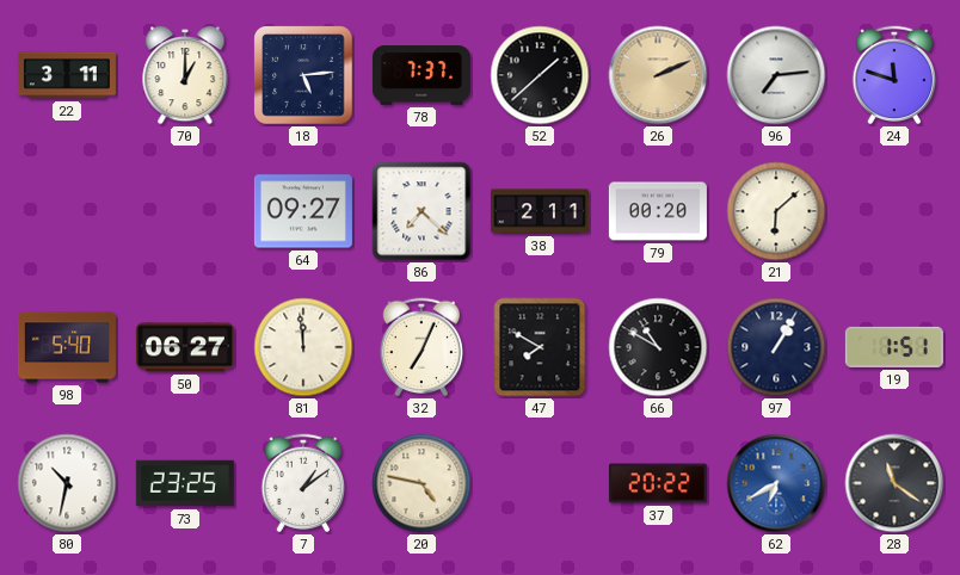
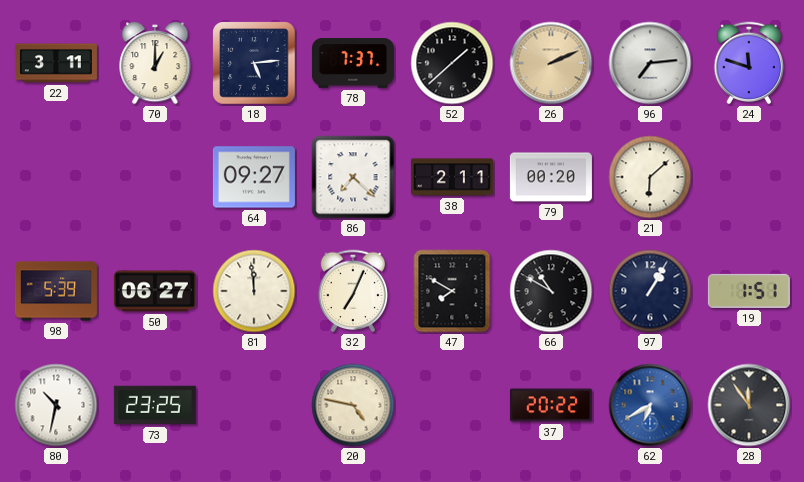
98: 5:40 -> 5:39 (56, 291)
7: 1:09 -> none (303, 483)
28: 11:21 -> 11:54 (749, 405)
